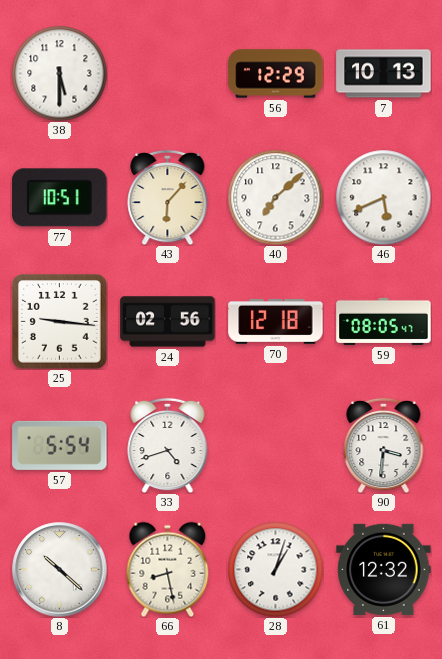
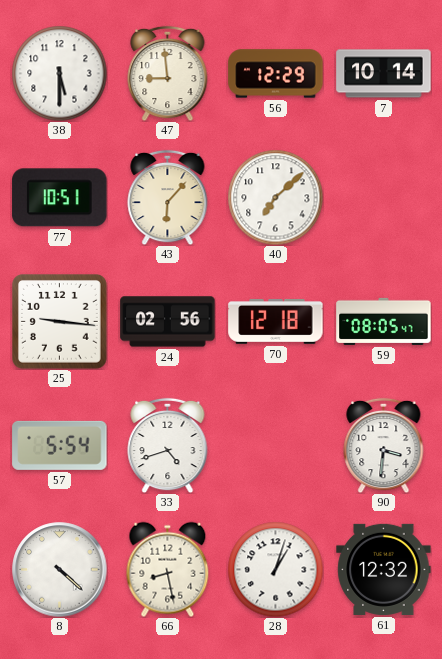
47: none -> 8:59 (168, 73)
7: 10:13 -> 10:14 (384, 74)
46: 5:41 -> none (383, 197)
8: 10:22 -> 4:22 (60, 570)
